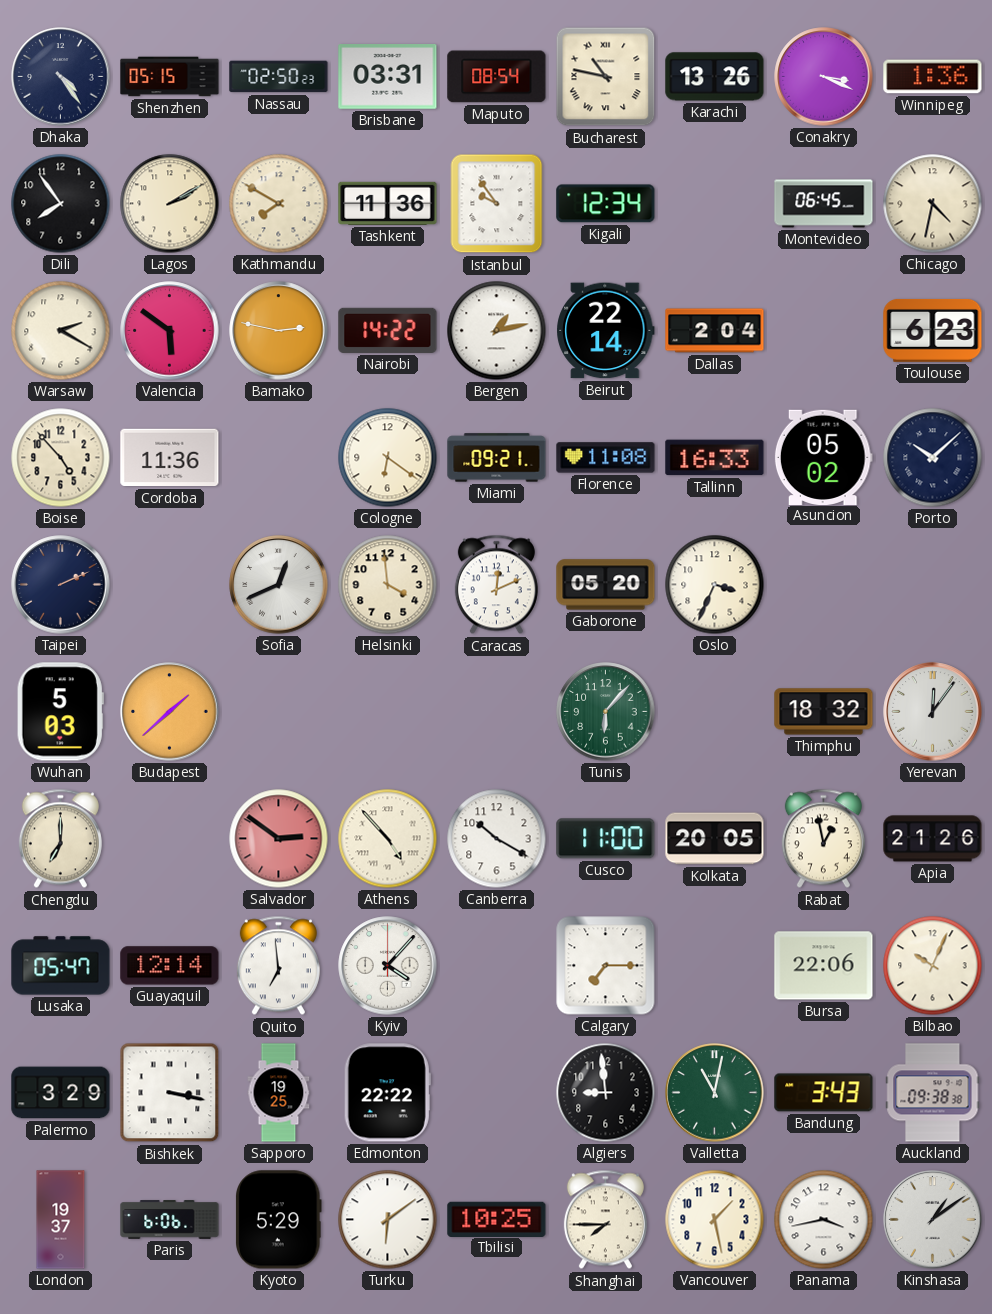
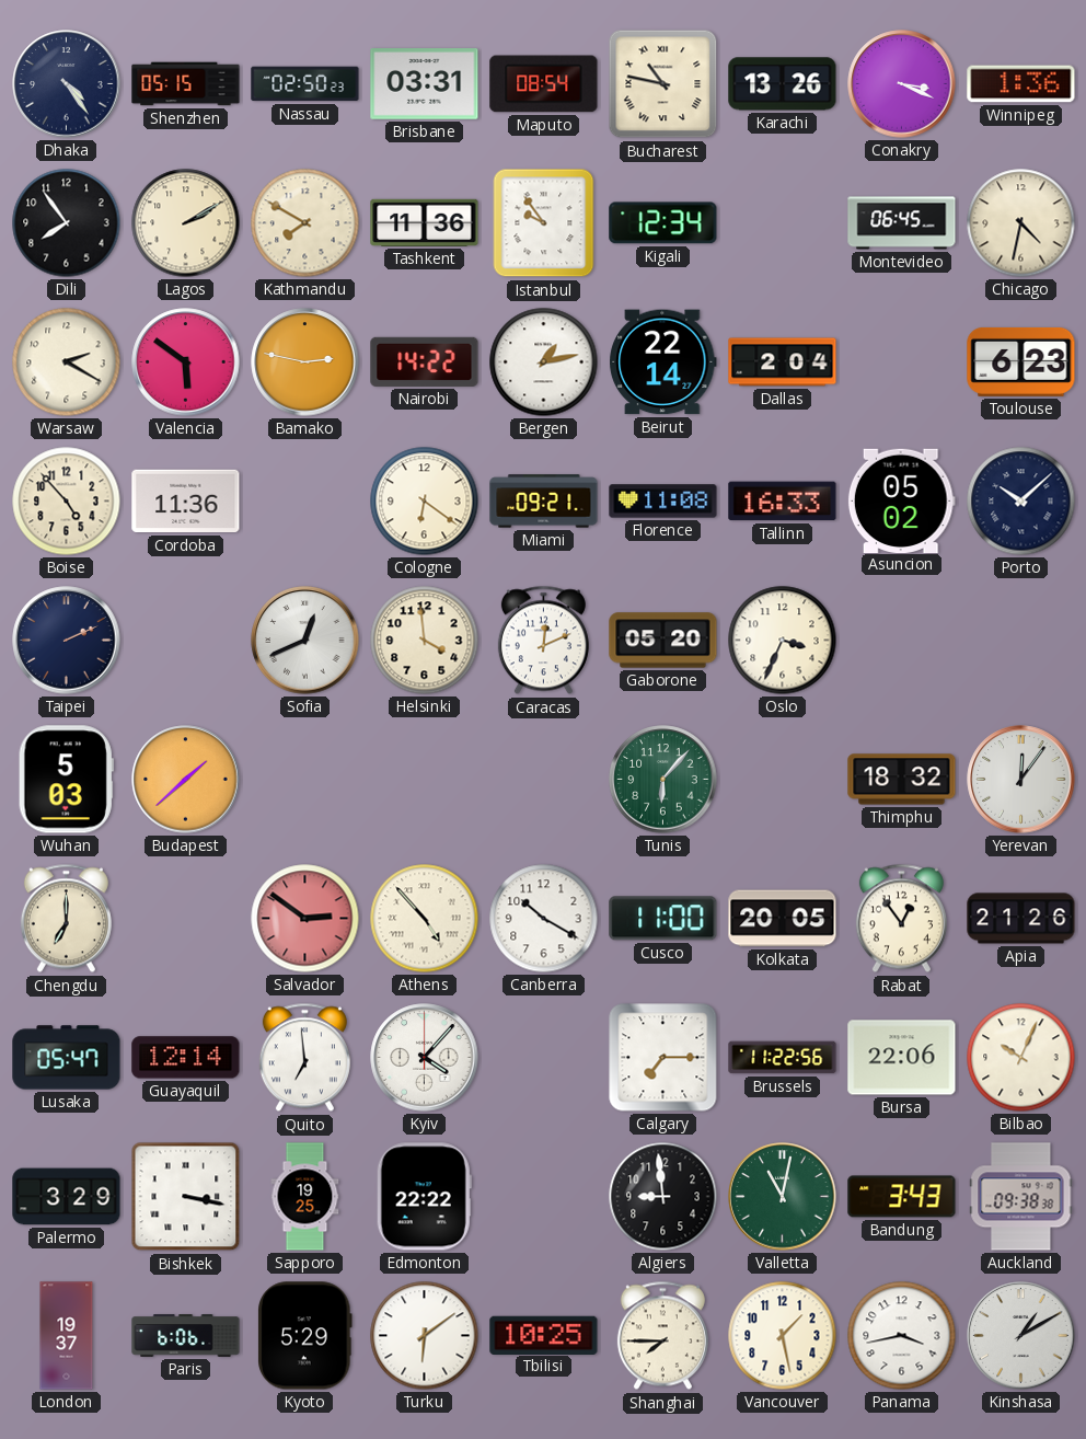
Rabat: 12:58 -> 12:54 (901, 919)
Brussels: none -> 11:22 (783, 1058)
Kinshasa: 1:09 -> 1:10 (1021, 1336)
